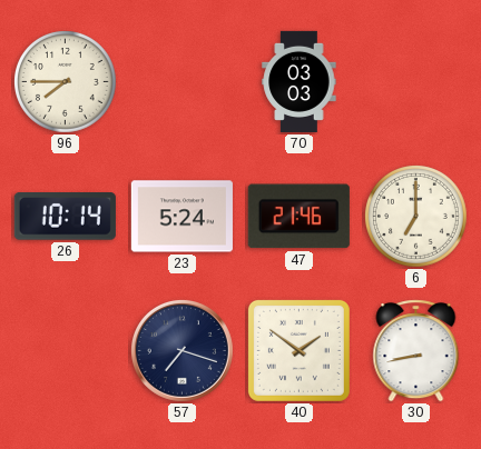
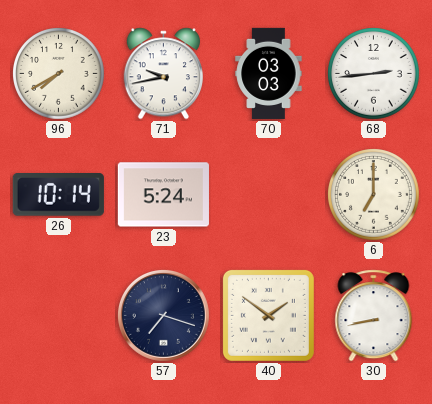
96: 7:45 -> 7:40 (59, 74)
71: none -> 9:43 (163, 74)
68: none -> 2:44 (374, 74)
47: 21:46 -> none (298, 217)
